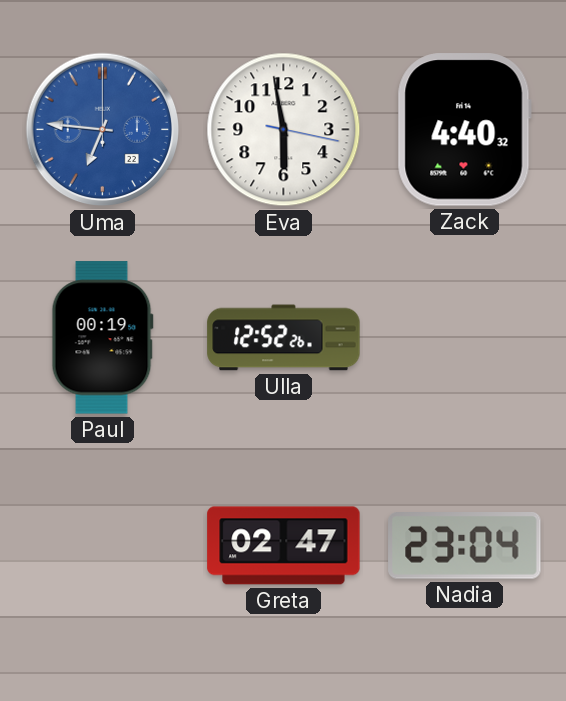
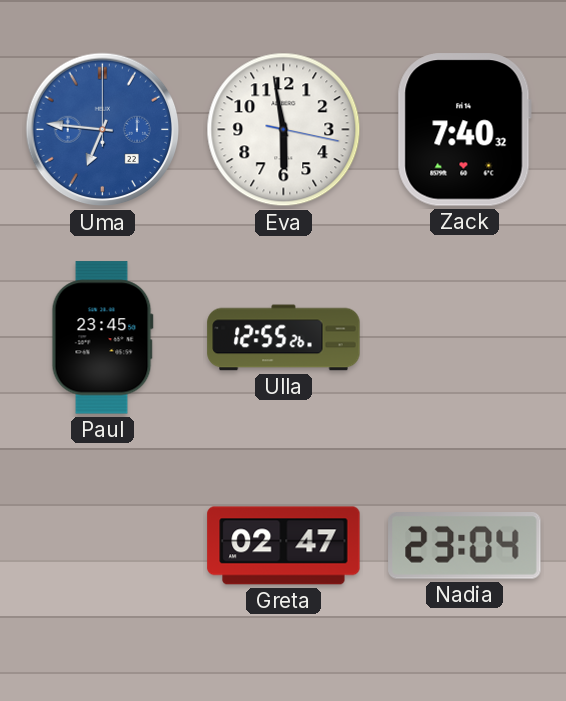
Zack: 4:40 -> 7:40 (464, 130)
Paul: 00:19 -> 23:45 (102, 338)
Ulla: 12:52 -> 12:55 (284, 338)
